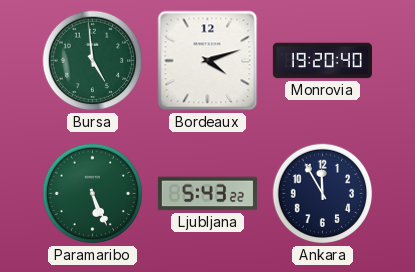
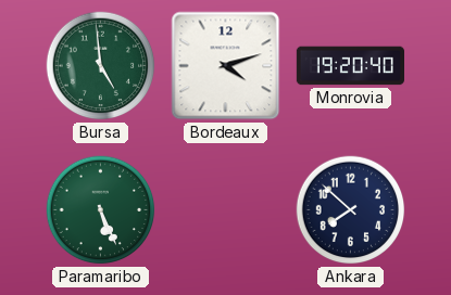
Ljubljana: 5:43 -> none (207, 194)
Ankara: 11:55 -> 7:52 (351, 210)
